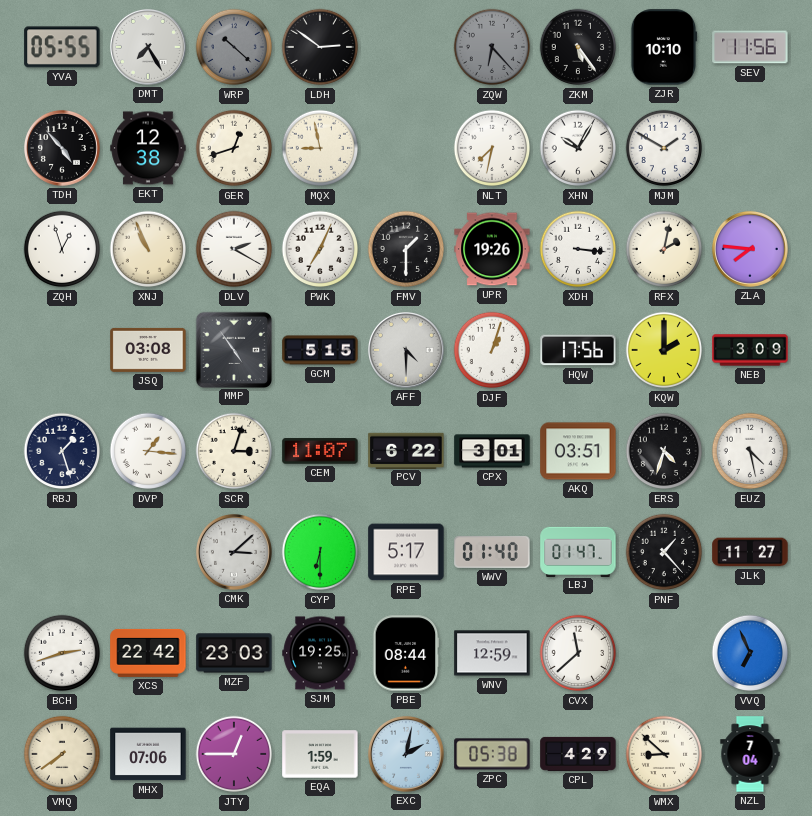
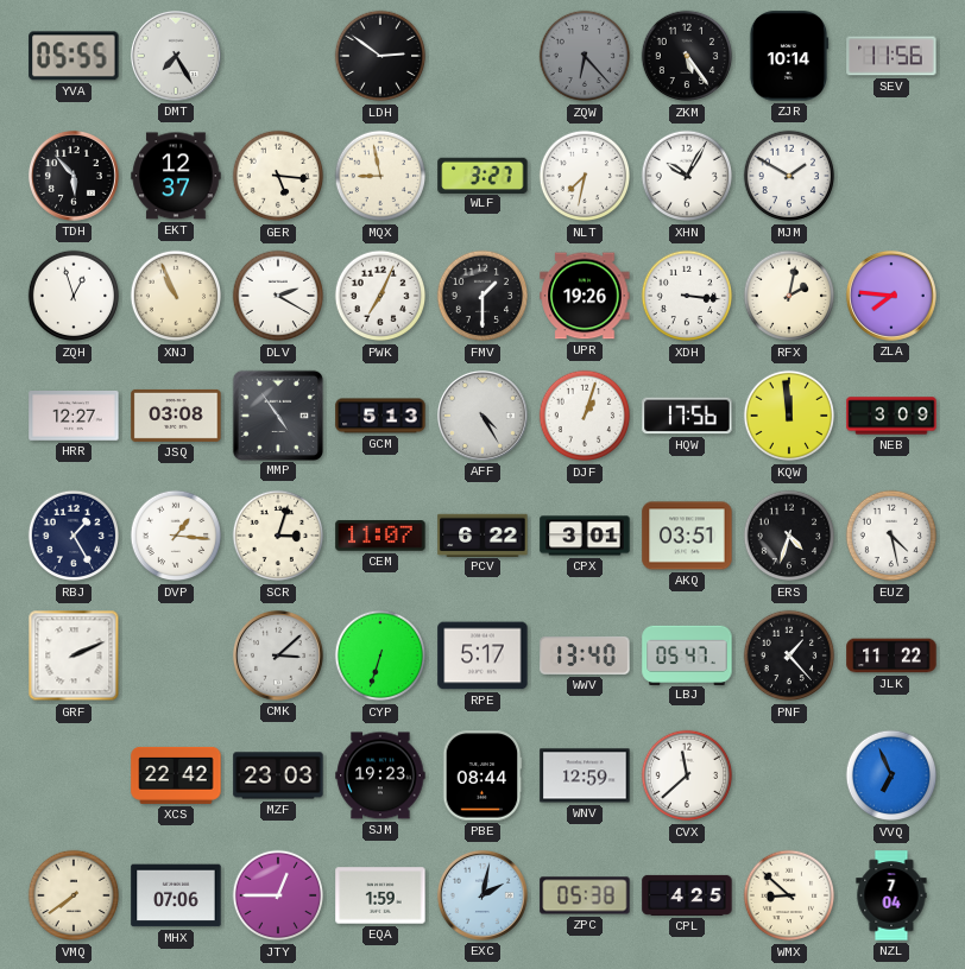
WRP: 10:22 -> none (234, 47)
ZJR: 10:10 -> 10:14 (789, 56)
TDH: 4:53 -> 5:53 (74, 176)
EKT: 12:38 -> 12:37 (176, 176)
GER: 12:42 -> 5:16 (278, 176)
WLF: none -> 3:27 (482, 175)
HRR: none -> 12:27 (74, 416)
GCM: 5:15 -> 5:13 (380, 416)
AFF: 4:30 -> 4:25 (482, 416)
KQW: 2:00 -> 11:59 (789, 416)
RBJ: 1:27 -> 1:25 (74, 536)
GRF: none -> 2:11 (74, 655)
CYP: 6:30 -> 6:33 (380, 655)
WWV: 01:40 -> 13:40 (585, 655)
LBJ: 01:47 -> 05:47 (687, 654)
JLK: 11:27 -> 11:22 (891, 655)
BCH: 2:42 -> none (62, 653)
SJM: 19:25 -> 19:23 (380, 775)
CPL: 4:29 -> 4:25 (687, 895)
